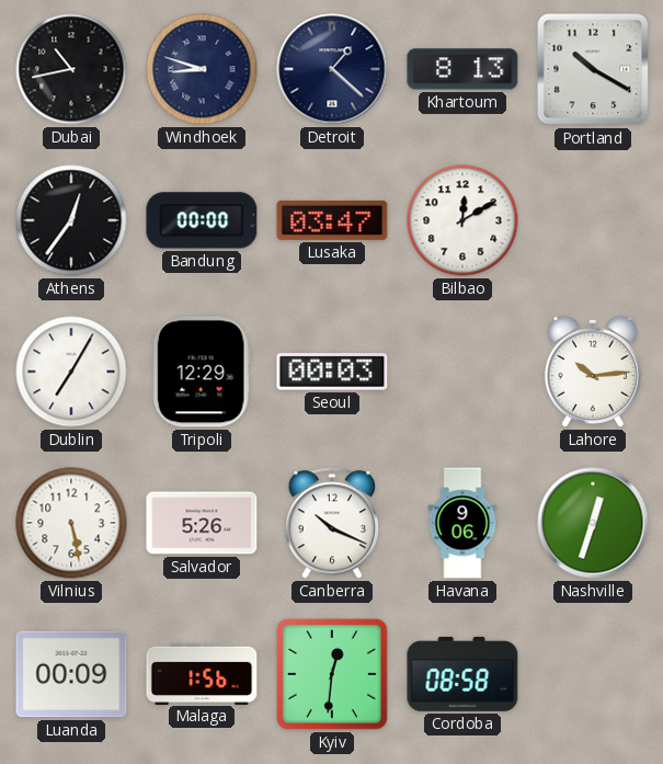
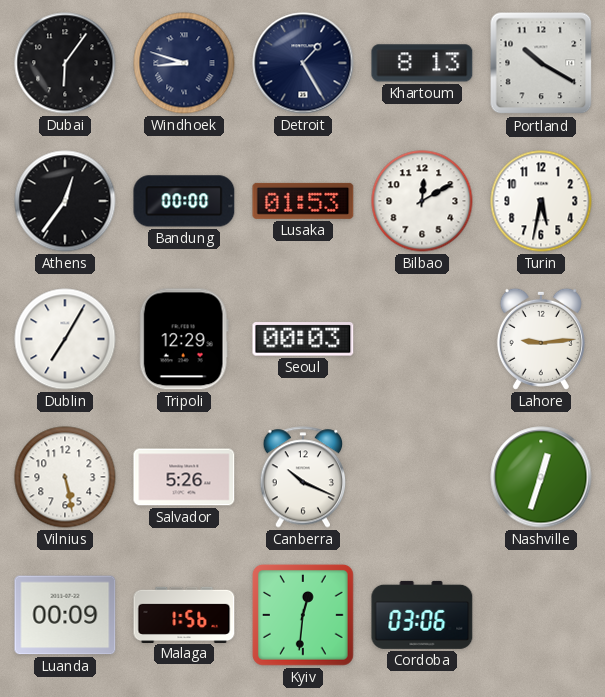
Dubai: 10:43 -> 6:06 (65, 63)
Detroit: 1:22 -> 1:25 (303, 63)
Lusaka: 03:47 -> 01:53 (303, 201)
Turin: none -> 5:32 (541, 201)
Lahore: 10:14 -> 9:14 (541, 339)
Havana: 9:06 -> none (462, 523)
Cordoba: 08:58 -> 03:06 (422, 615)
